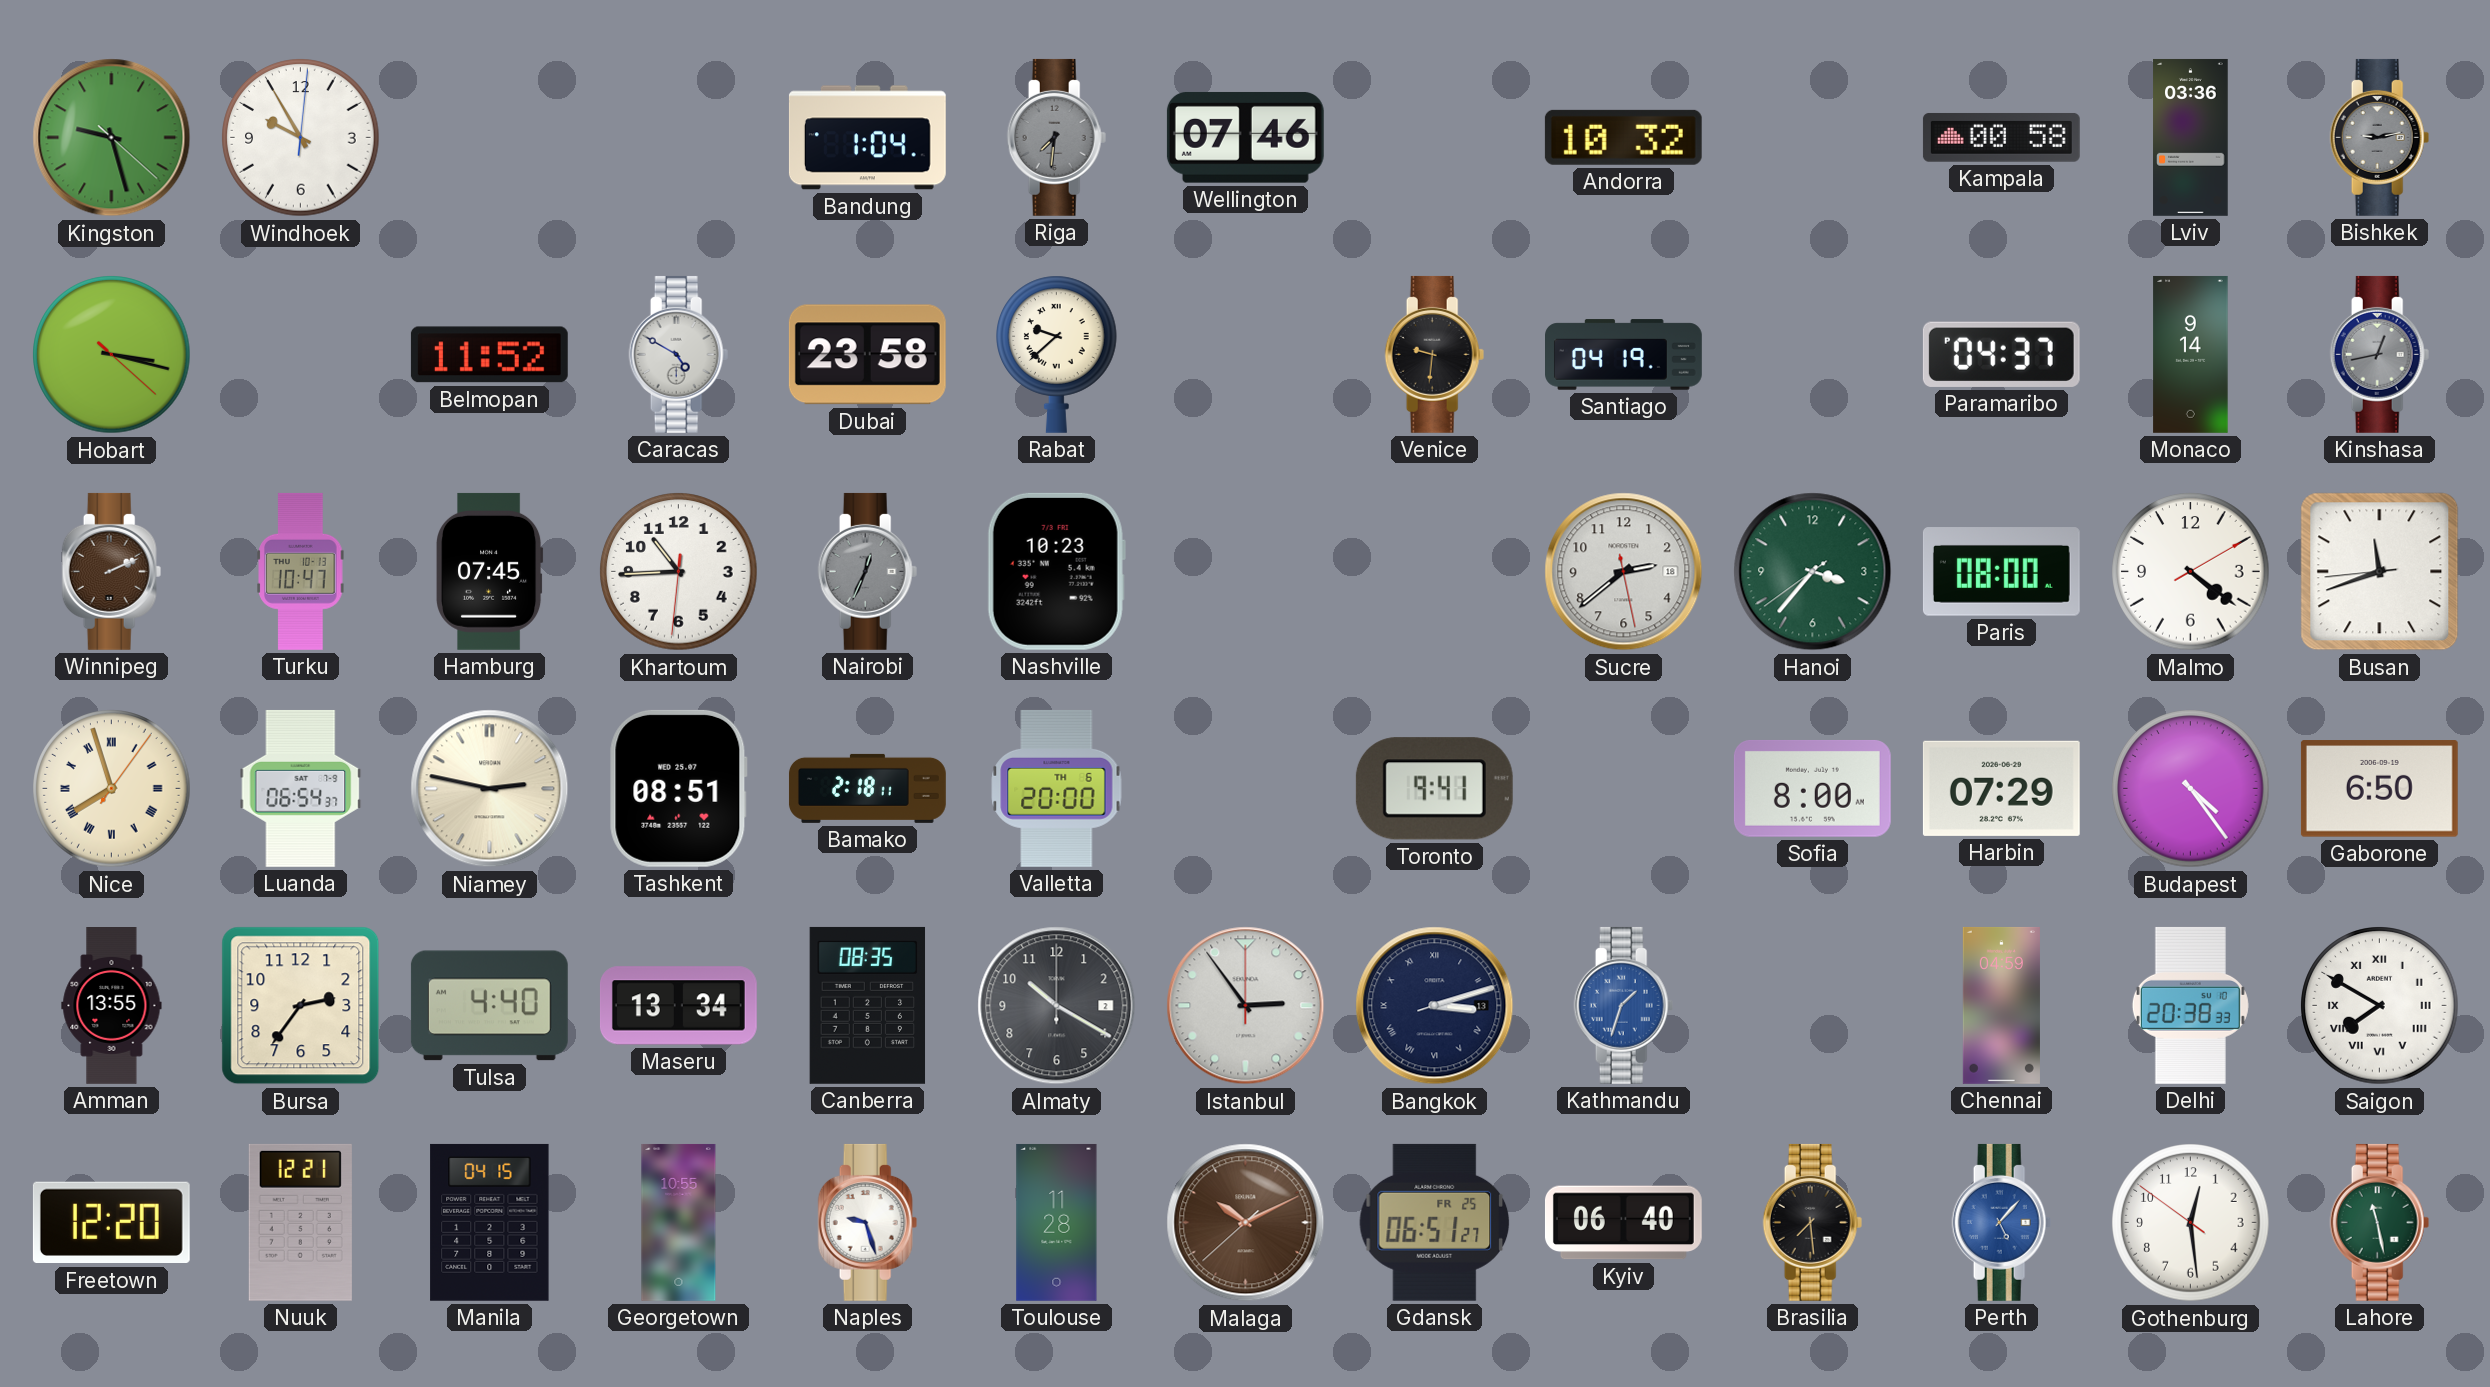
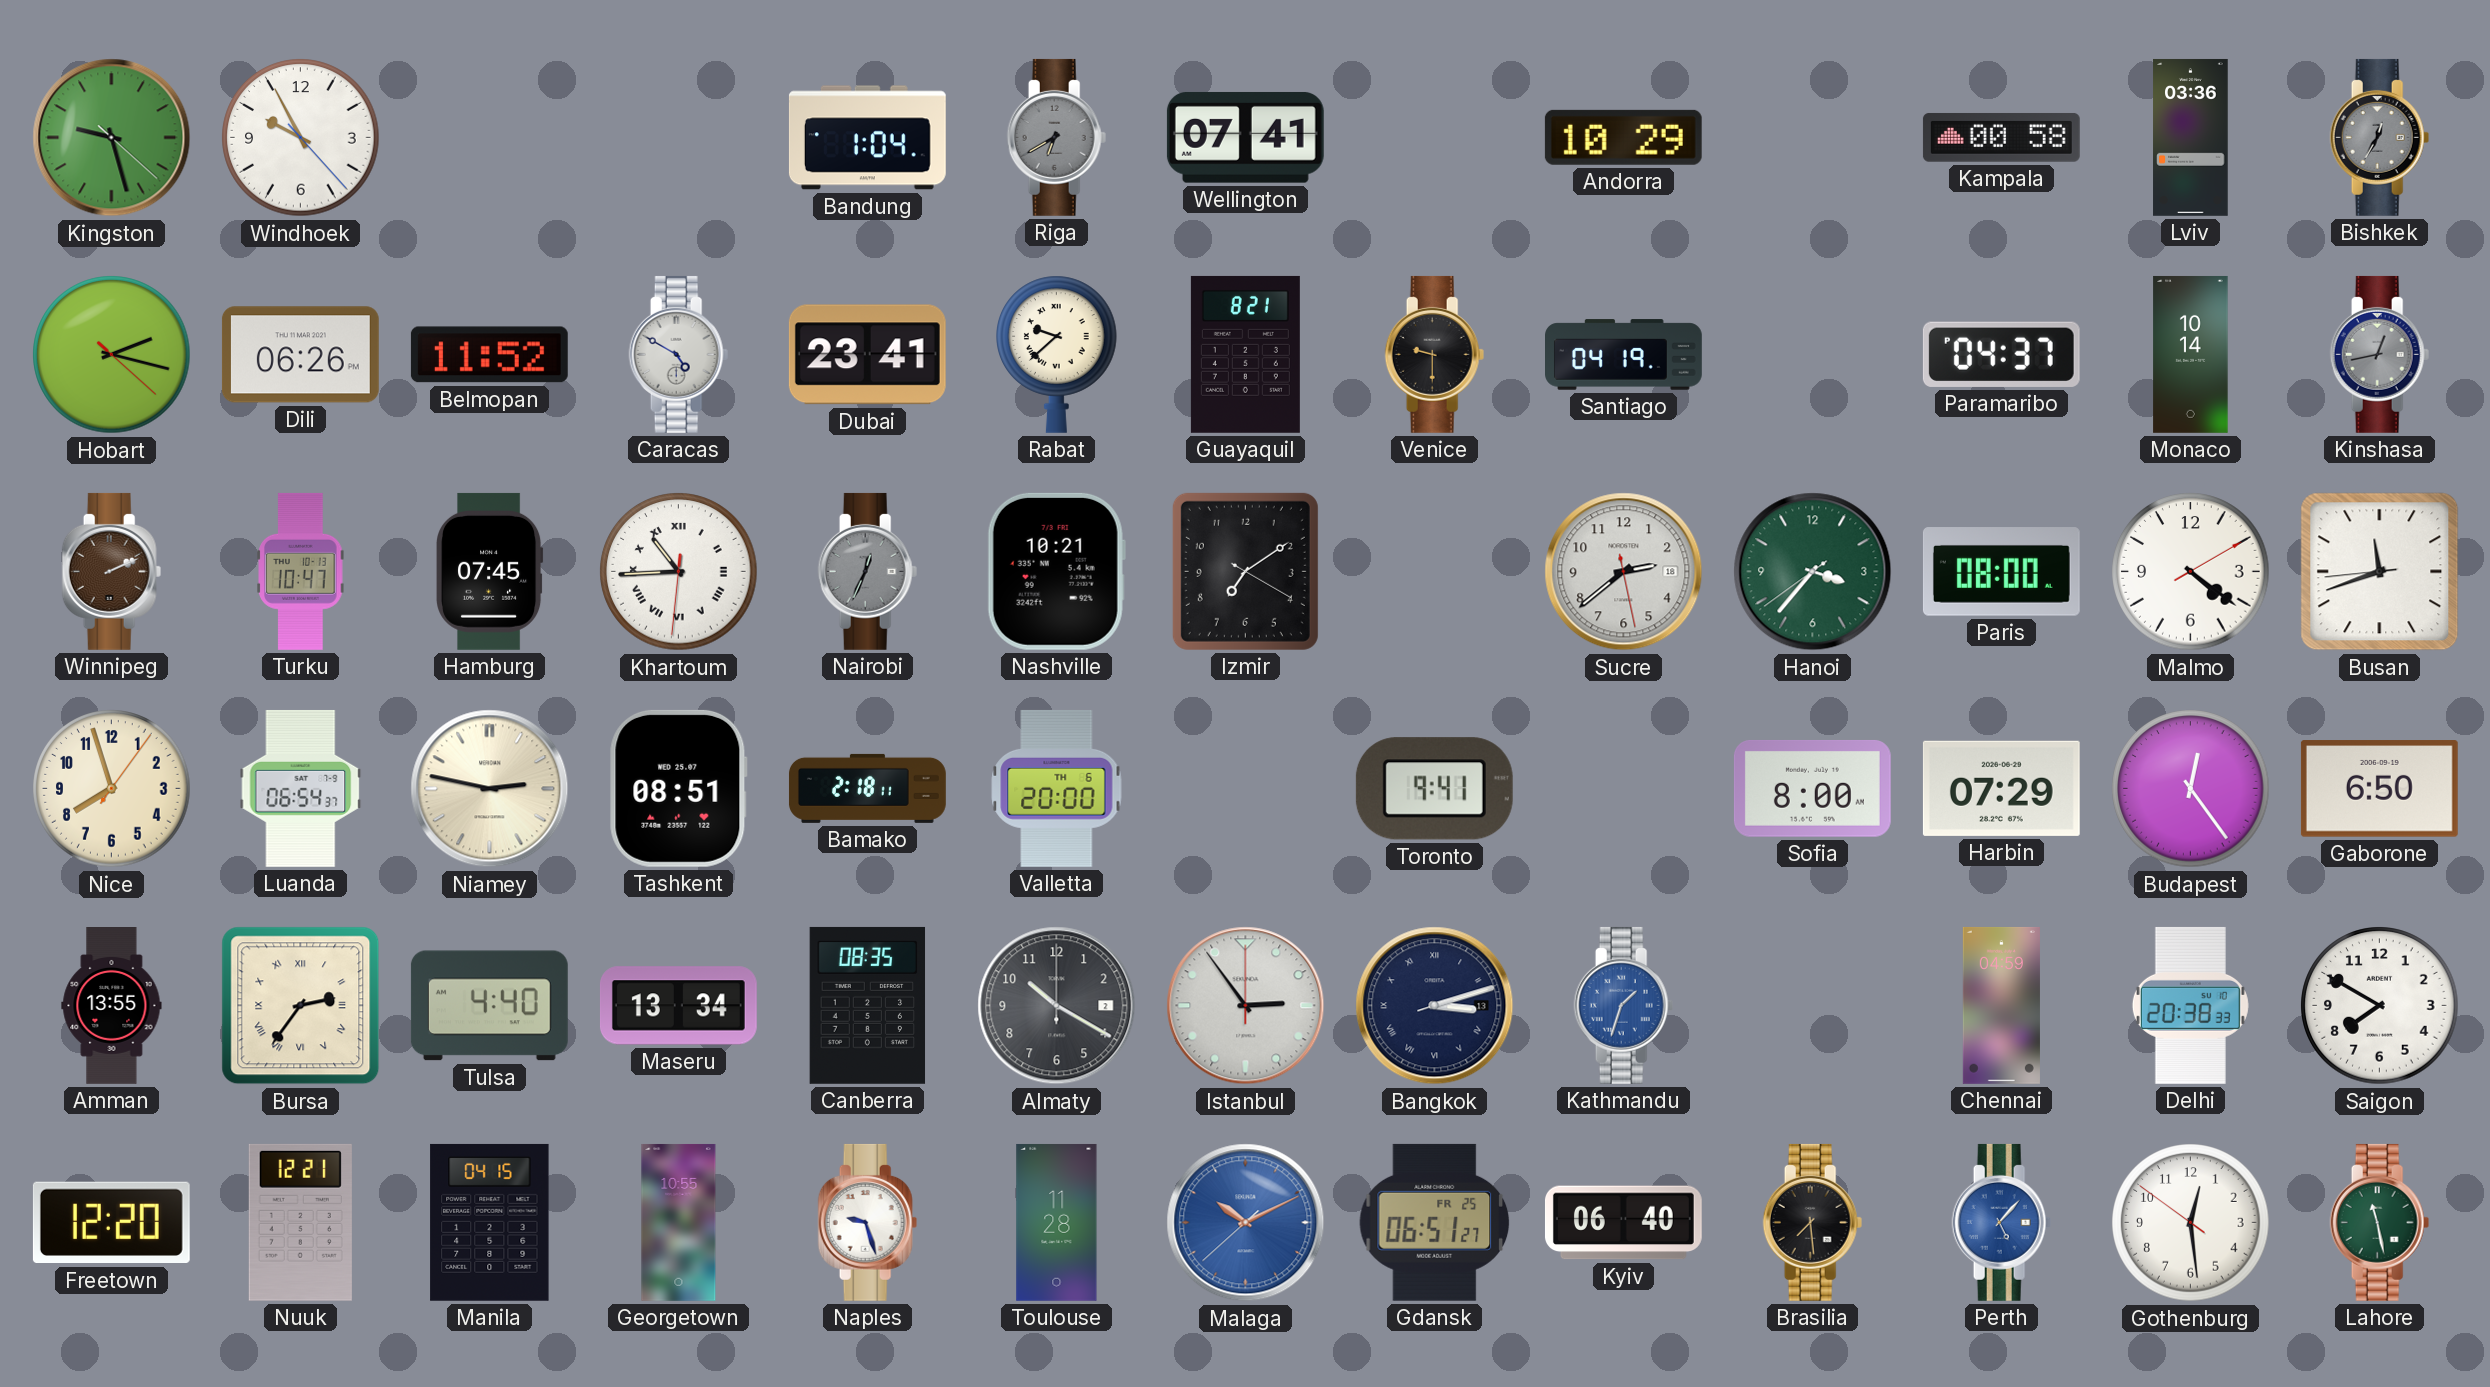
Windhoek: 9:55:01 -> 9:55:23 (301, 138)
Riga: 7:31 -> 6:40 (1057, 137)
Wellington: 07:46 -> 07:41 (1245, 137)
Andorra: 10:32 -> 10:29 (1623, 137)
Bishkek: 9:13 -> 12:35 (2380, 137)
Hobart: 3:17 -> 2:17 (112, 355)
Dili: none -> 06:26 (300, 355)
Dubai: 23:58 -> 23:41 (867, 355)
Guayaquil: none -> 8:21 (1245, 354)
Venice: 9:31 -> 9:30 (1435, 354)
Monaco: 9:14 -> 10:14 (2191, 354)
Khartoum numerals: Arabic -> Roman (679, 572)
Nashville: 10:23 -> 10:21 (1056, 571)
Izmir: none -> 7:09 (1245, 571)
Nice numerals: Roman -> Arabic (112, 789)
Budapest: 4:24 -> 12:24 (2191, 789)
Bursa numerals: Arabic -> Roman (301, 1006)
Saigon numerals: Roman -> Arabic (2380, 1006)
Malaga dial: brown -> blue (1246, 1223)
